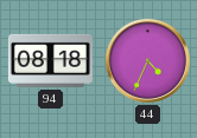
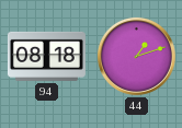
44: 4:34 -> 1:12 (136, 56)
